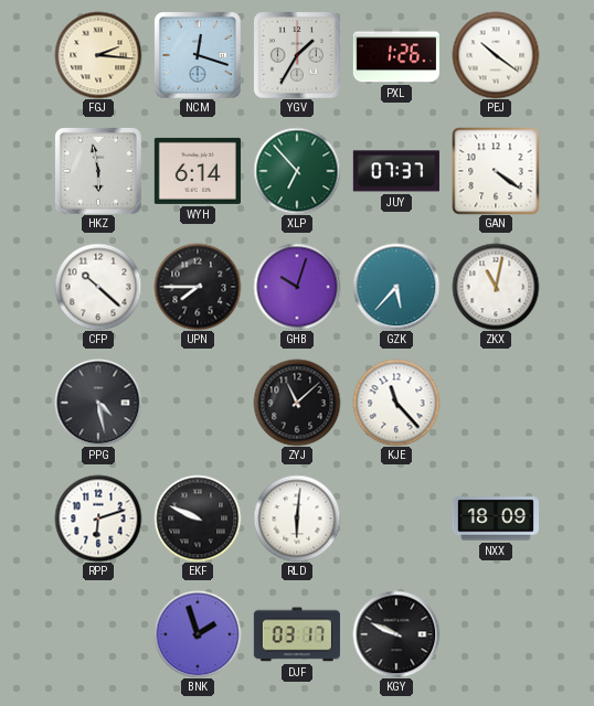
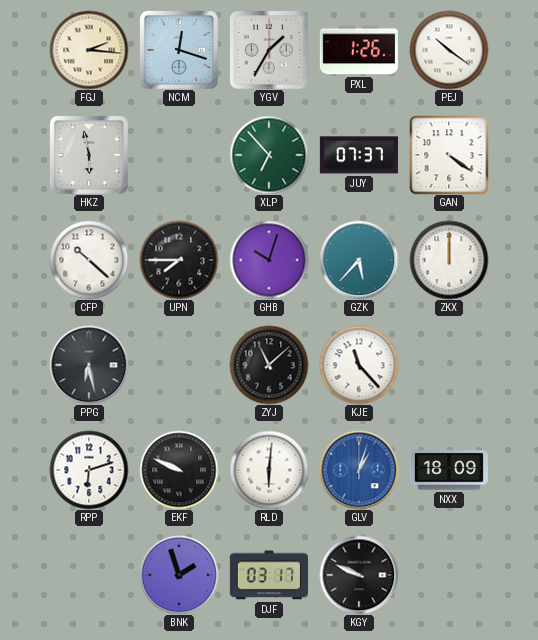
WYH: 6:14 -> none (198, 171)
ZKX: 11:02 -> 12:00 (449, 260)
PPG: 4:28 -> 6:28 (89, 365)
GLV: none -> 1:03 (359, 470)
